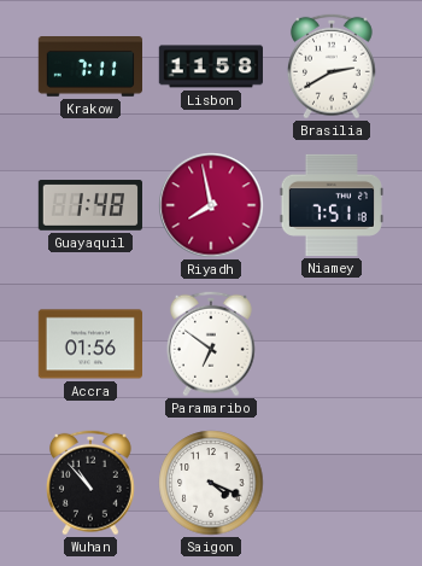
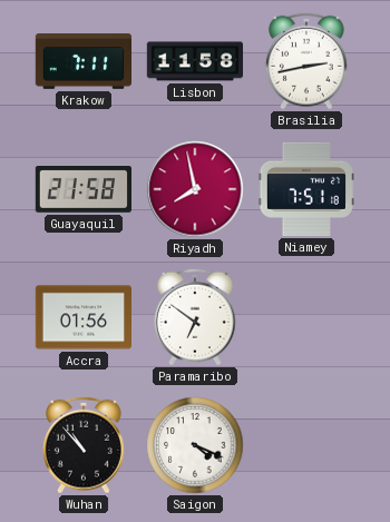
Brasilia: 2:40 -> 2:43 (306, 61)
Guayaquil: 1:48 -> 21:58 (82, 190)
